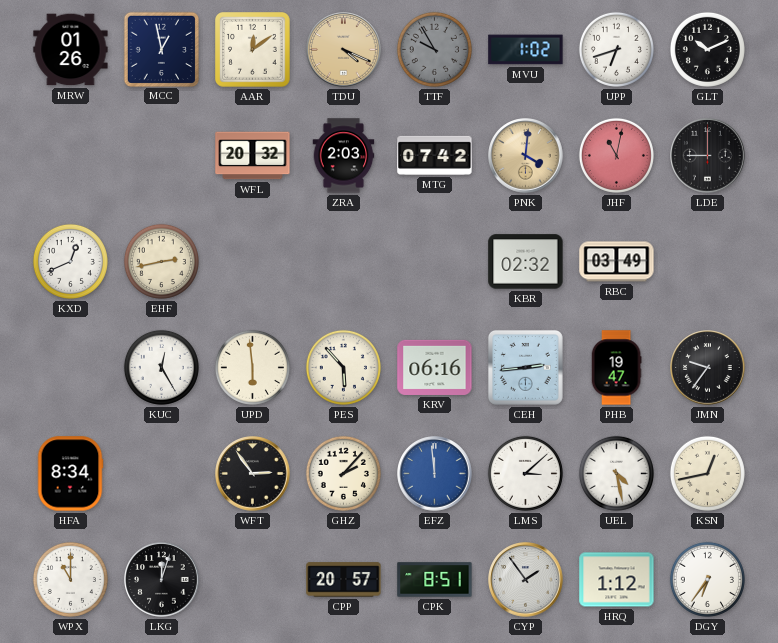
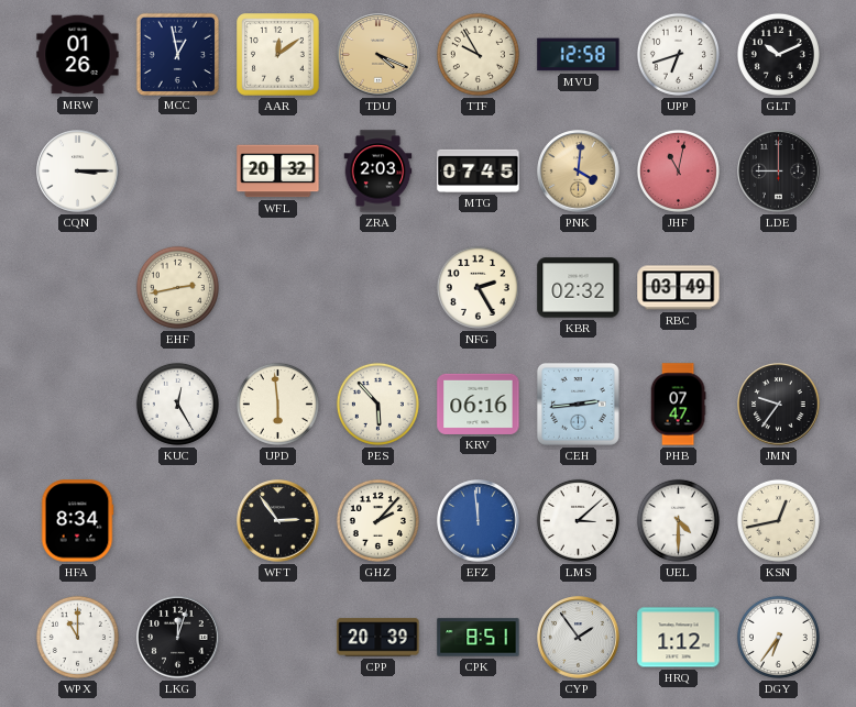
TTF dial: grey -> cream (478, 54)
MVU: 1:02 -> 12:58 (579, 55)
CQN: none -> 3:15 (78, 172)
MTG: 07:42 -> 07:45 (479, 170)
KXD: 12:41 -> none (70, 261)
NFG: none -> 2:25 (478, 287)
PHB: 19:47 -> 07:47 (678, 405)
UEL: 4:28 -> 4:30 (678, 520)
CPP: 20:57 -> 20:39 (378, 638)
